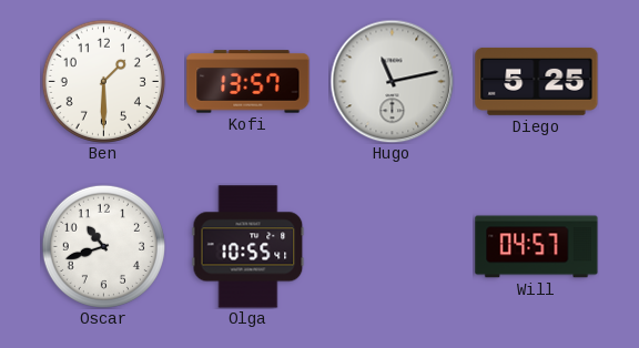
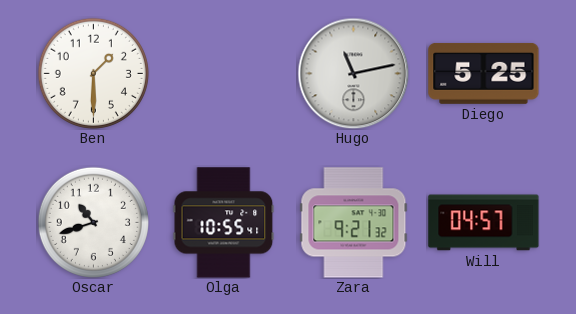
Kofi: 13:57 -> none (248, 82)
Zara: none -> 9:21 (354, 223)
